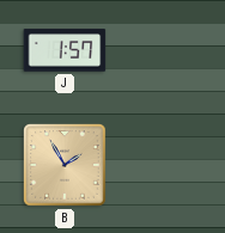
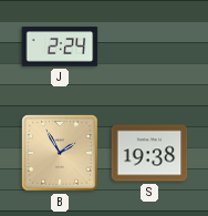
J: 1:57 -> 2:24 (60, 47)
S: none -> 19:38 (149, 153)
